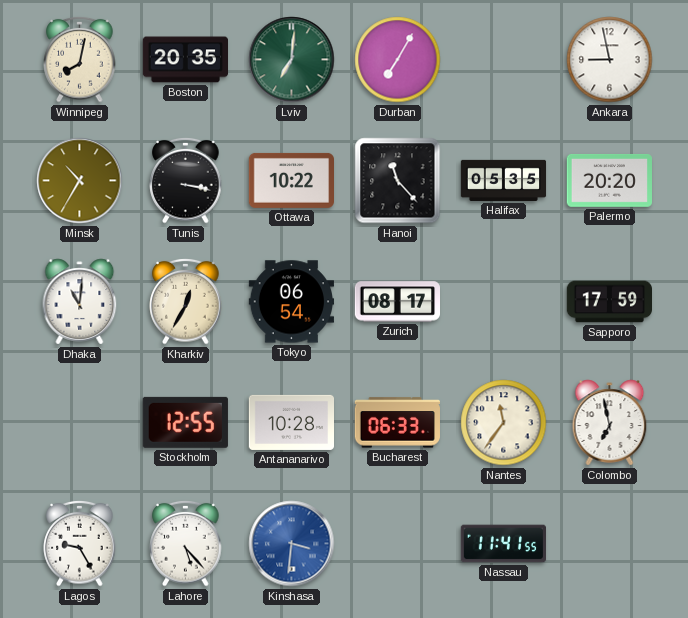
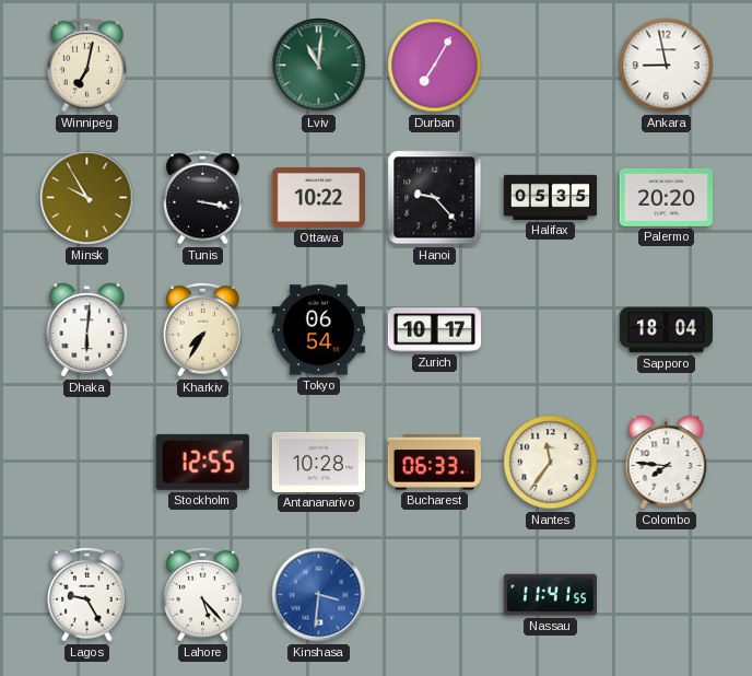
Winnipeg: 8:02 -> 7:02 (87, 65)
Boston: 20:35 -> none (185, 60)
Lviv: 7:01 -> 11:01 (319, 66)
Minsk: 10:35 -> 9:55 (87, 198)
Hanoi: 11:23 -> 9:23 (435, 198)
Dhaka: 11:01 -> 6:01 (87, 330)
Kharkiv: 12:35 -> 7:35 (203, 329)
Zurich: 08:17 -> 10:17 (434, 330)
Sapporo: 17:59 -> 18:04 (666, 330)
Colombo: 6:58 -> 7:46 (667, 463)
